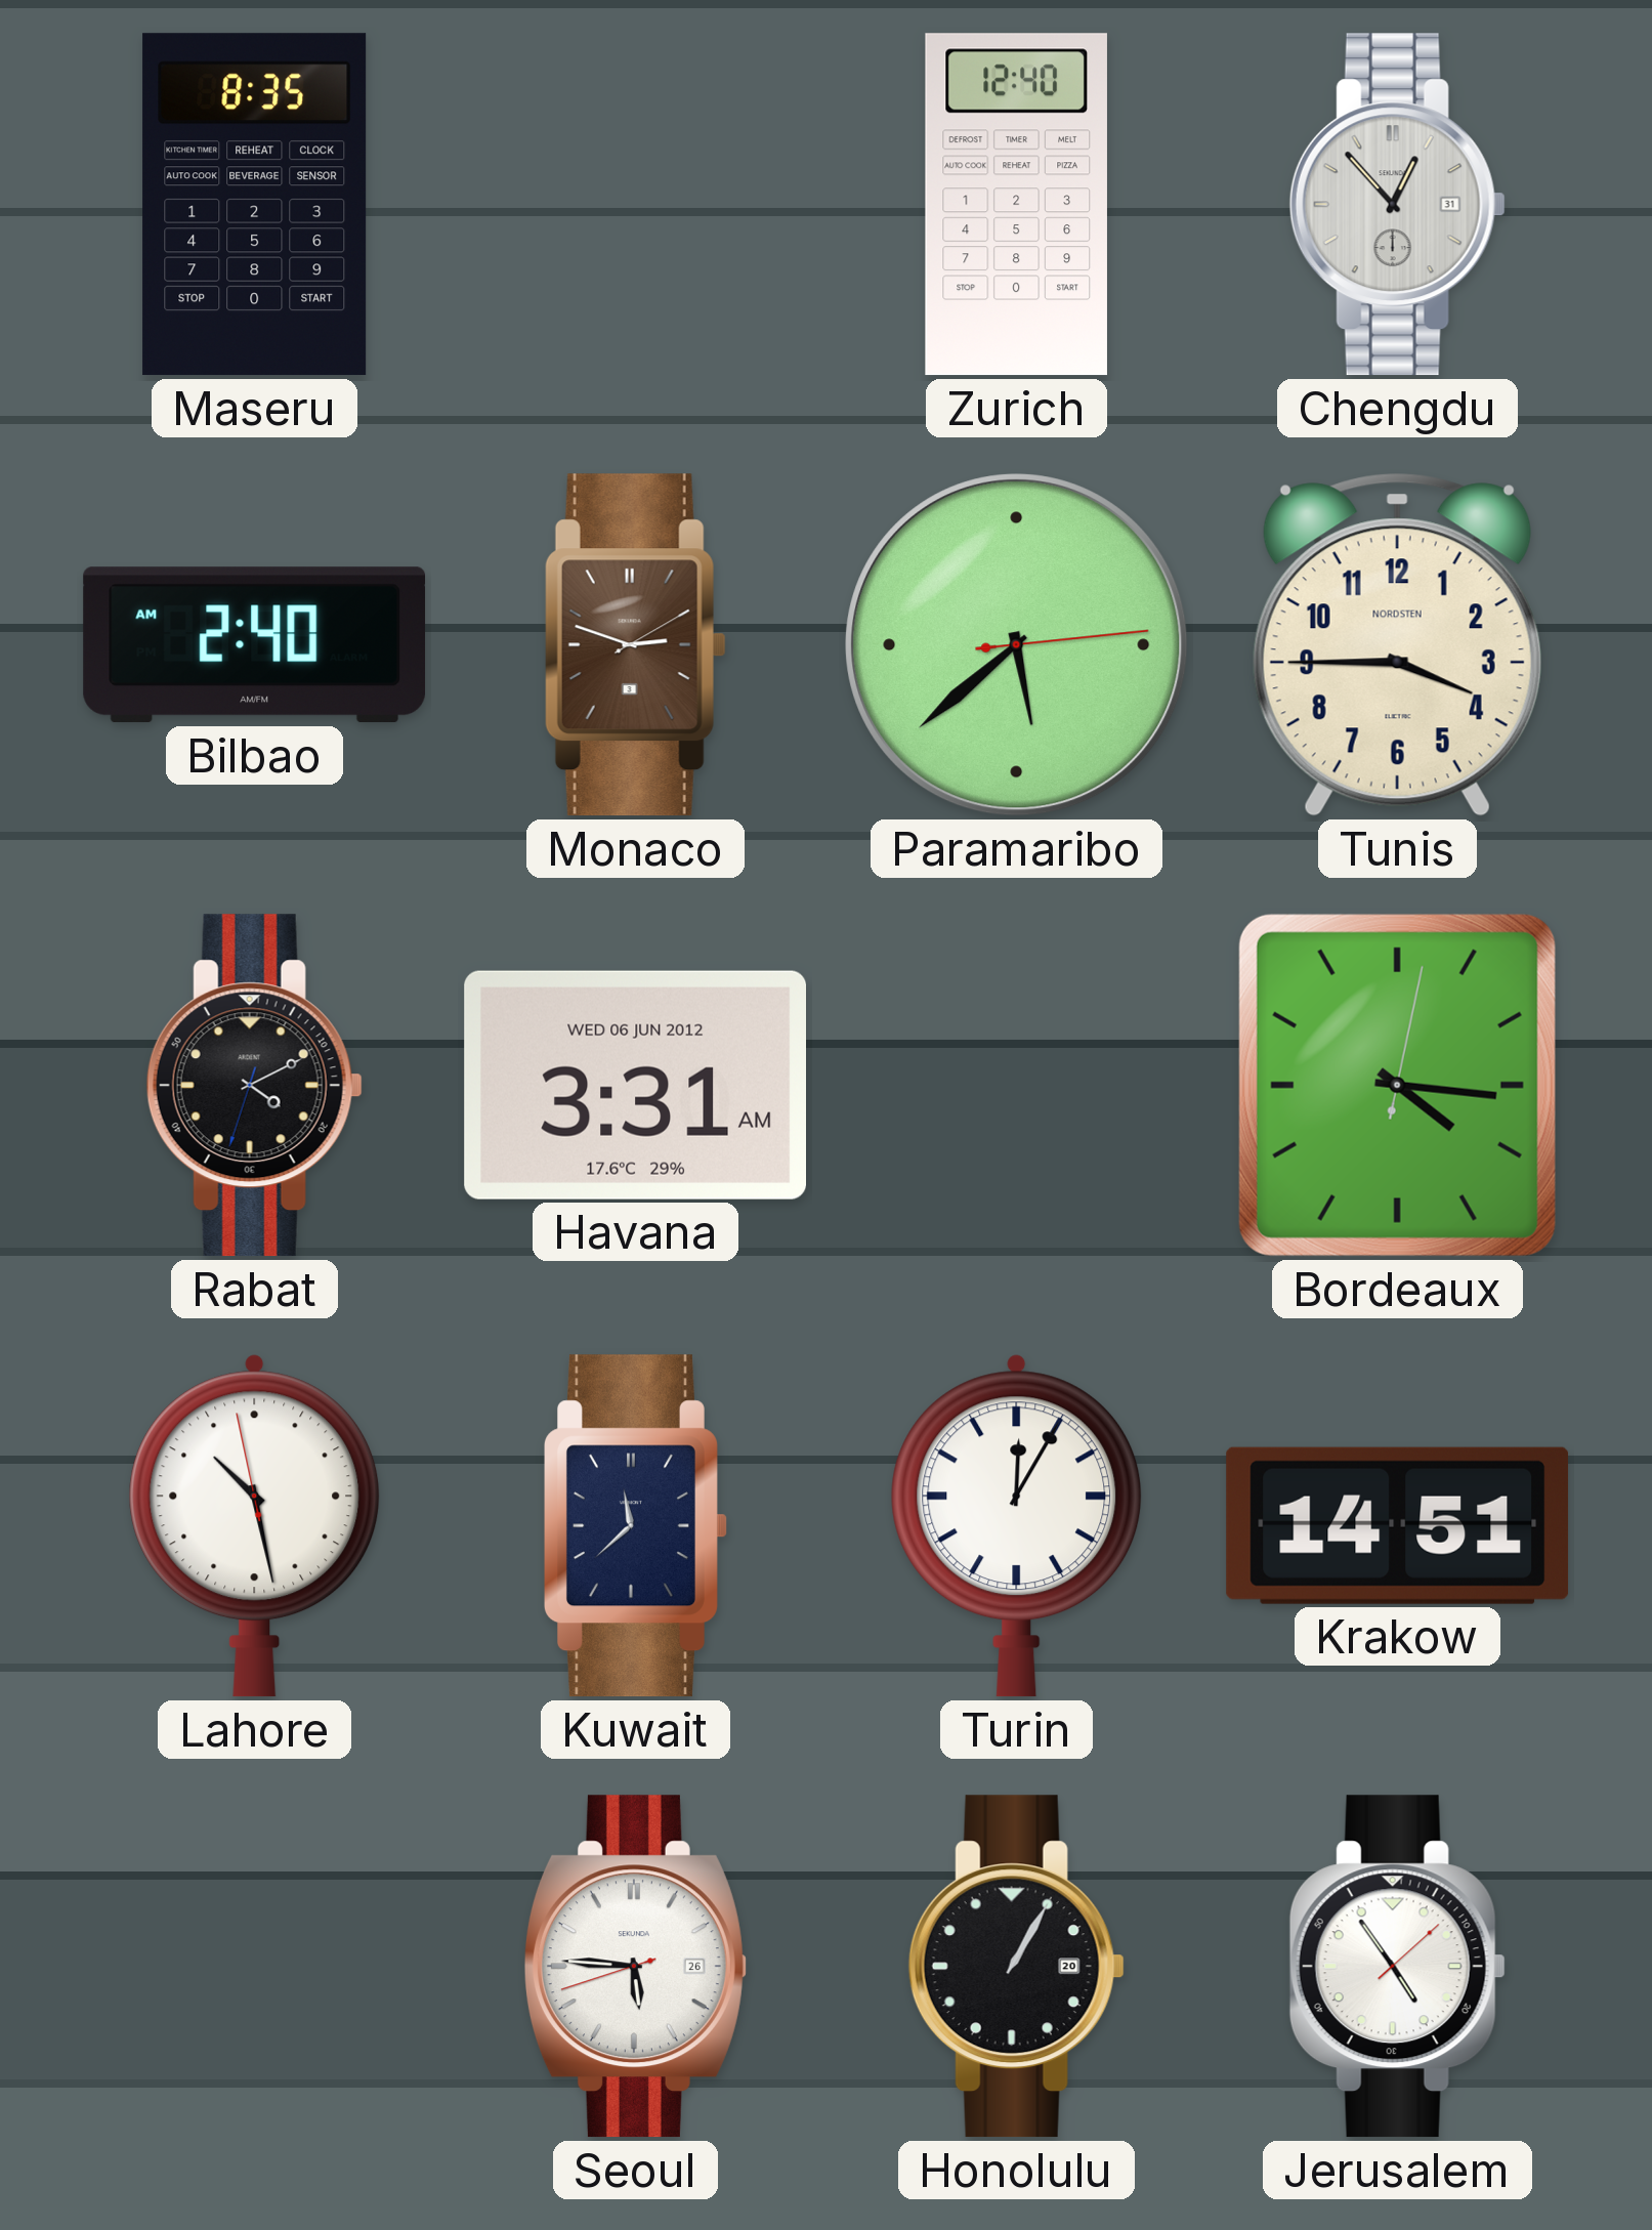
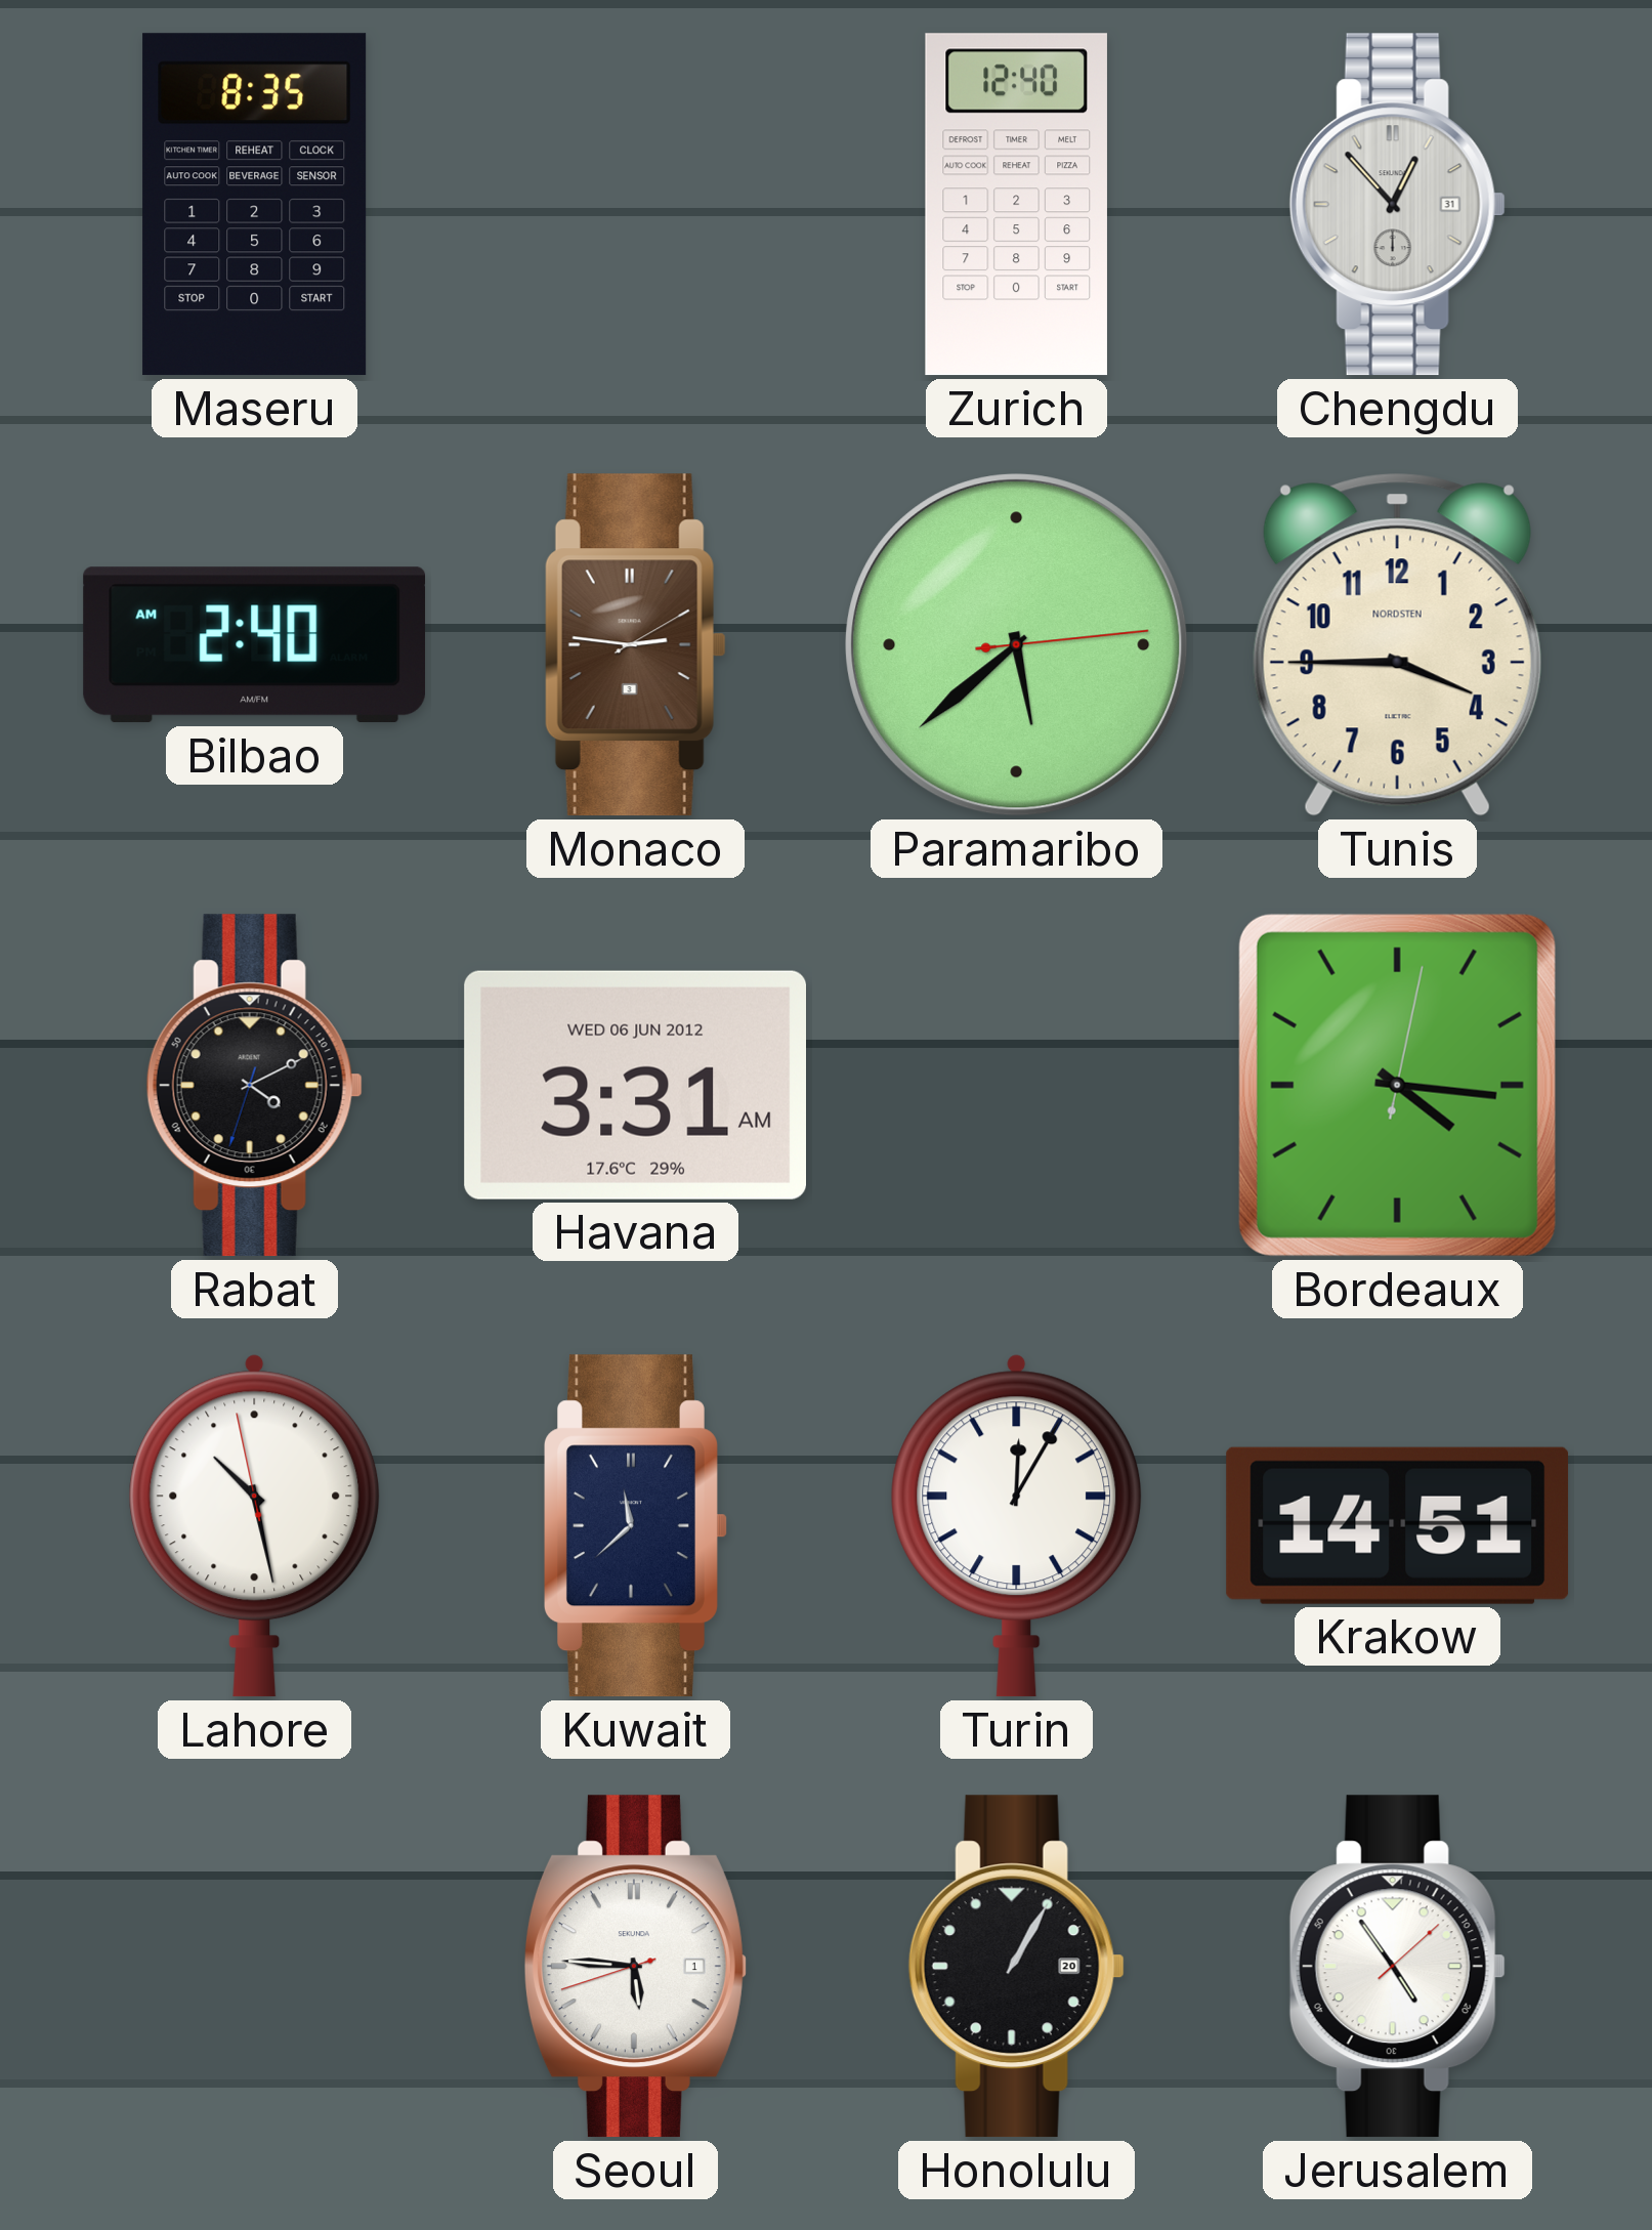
Monaco: 2:48 -> 2:46 (635, 645)
Seoul date: 26 -> 1 (635, 1967)
